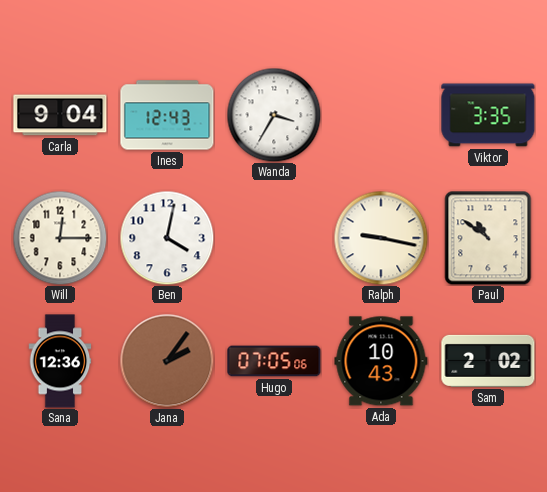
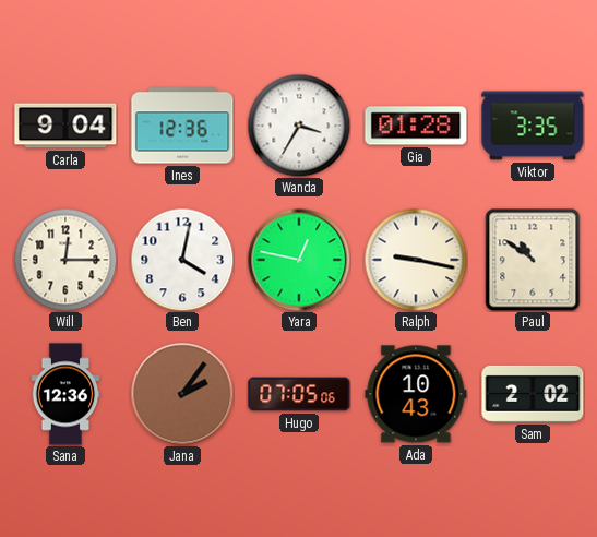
Ines: 12:43 -> 12:36 (182, 126)
Gia: none -> 01:28 (416, 126)
Yara: none -> 12:47 (299, 260)
